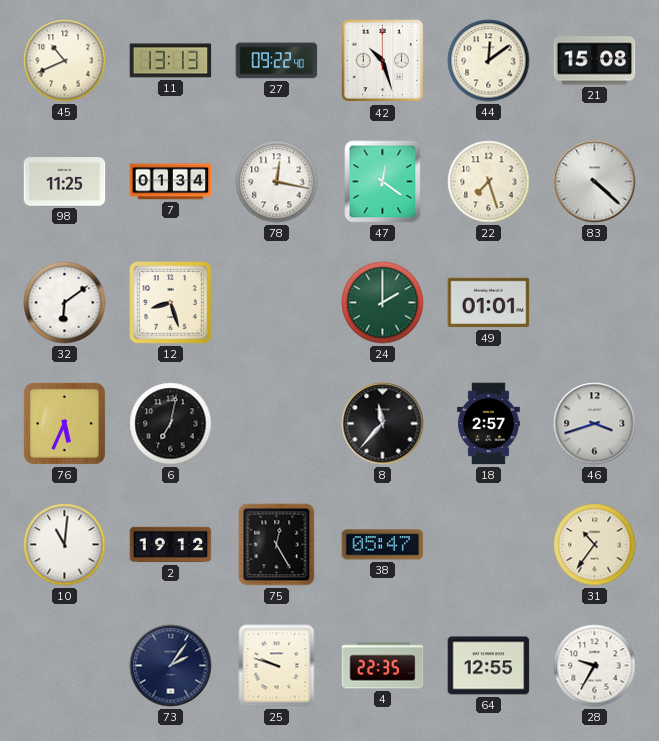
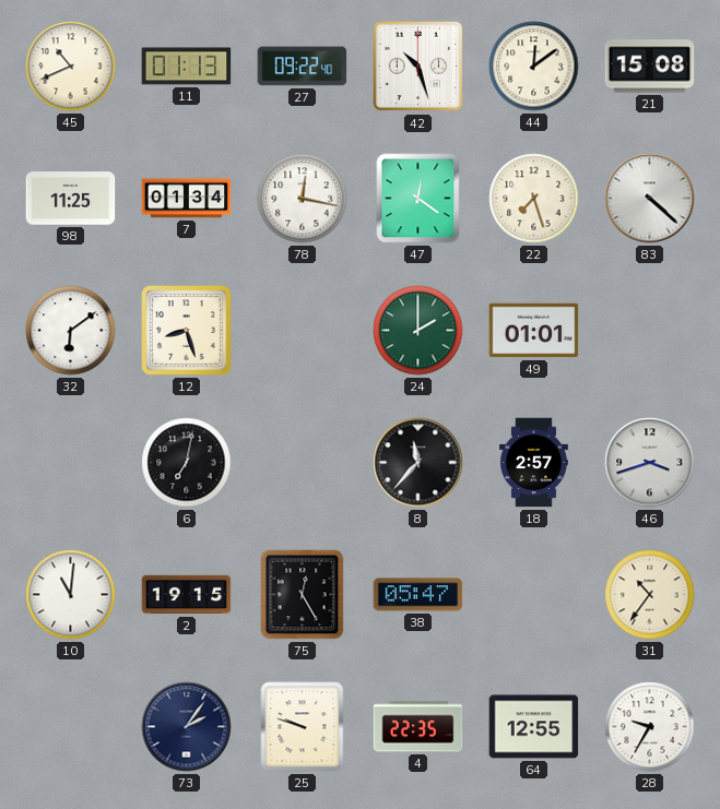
11: 13:13 -> 01:13 (187, 67)
76: 5:34 -> none (64, 423)
2: 19:12 -> 19:15 (187, 595)
